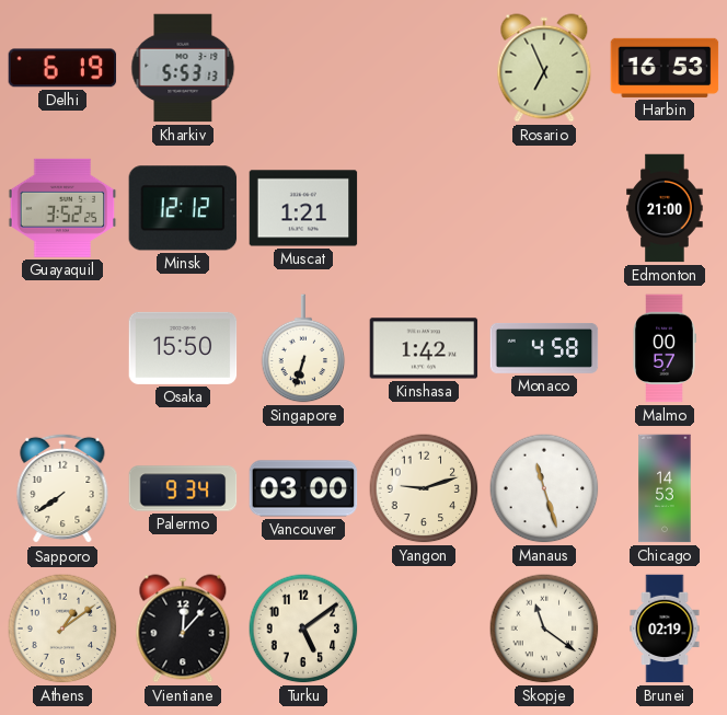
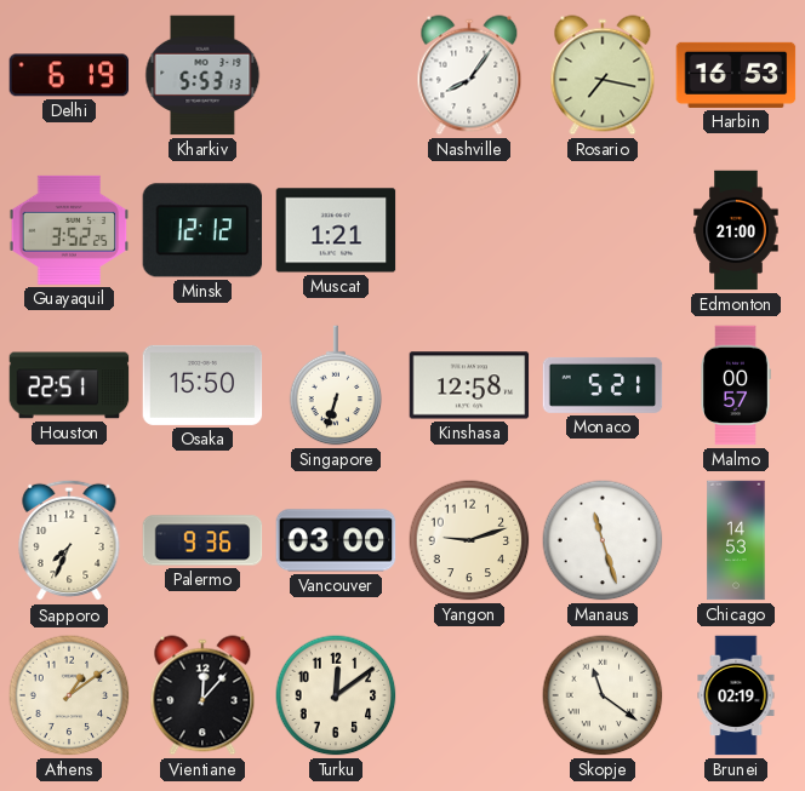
Nashville: none -> 8:06 (469, 75)
Rosario: 6:56 -> 7:17 (603, 75)
Houston: none -> 22:51 (69, 385)
Kinshasa: 1:42 -> 12:58 (469, 385)
Monaco: 4:58 -> 5:21 (603, 385)
Sapporo: 7:39 -> 7:34 (69, 540)
Palermo: 9:34 -> 9:36 (202, 540)
Turku: 5:09 -> 12:09 (336, 695)
